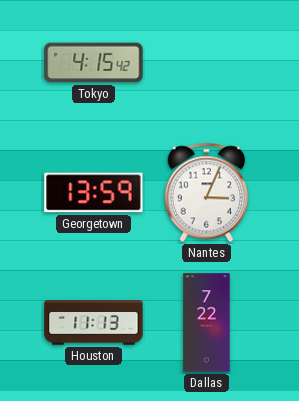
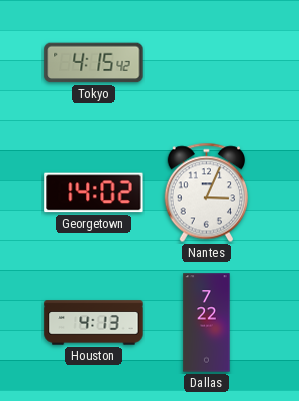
Georgetown: 13:59 -> 14:02 (94, 193)
Houston: 11:13 -> 4:13 (94, 323)
